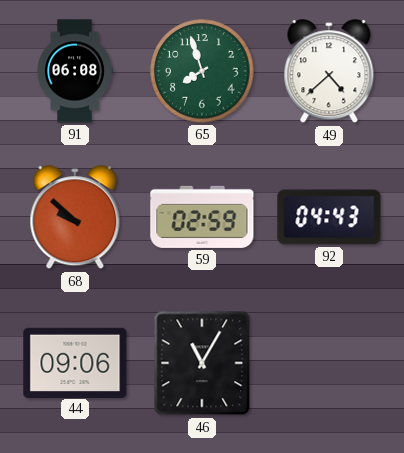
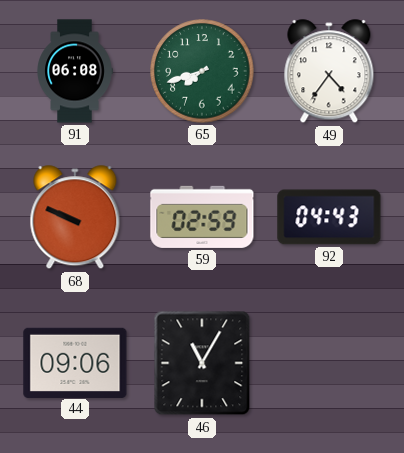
65: 7:57 -> 7:42 (202, 71)
49: 4:38 -> 4:36 (329, 72)
68: 9:52 -> 9:49 (75, 218)
